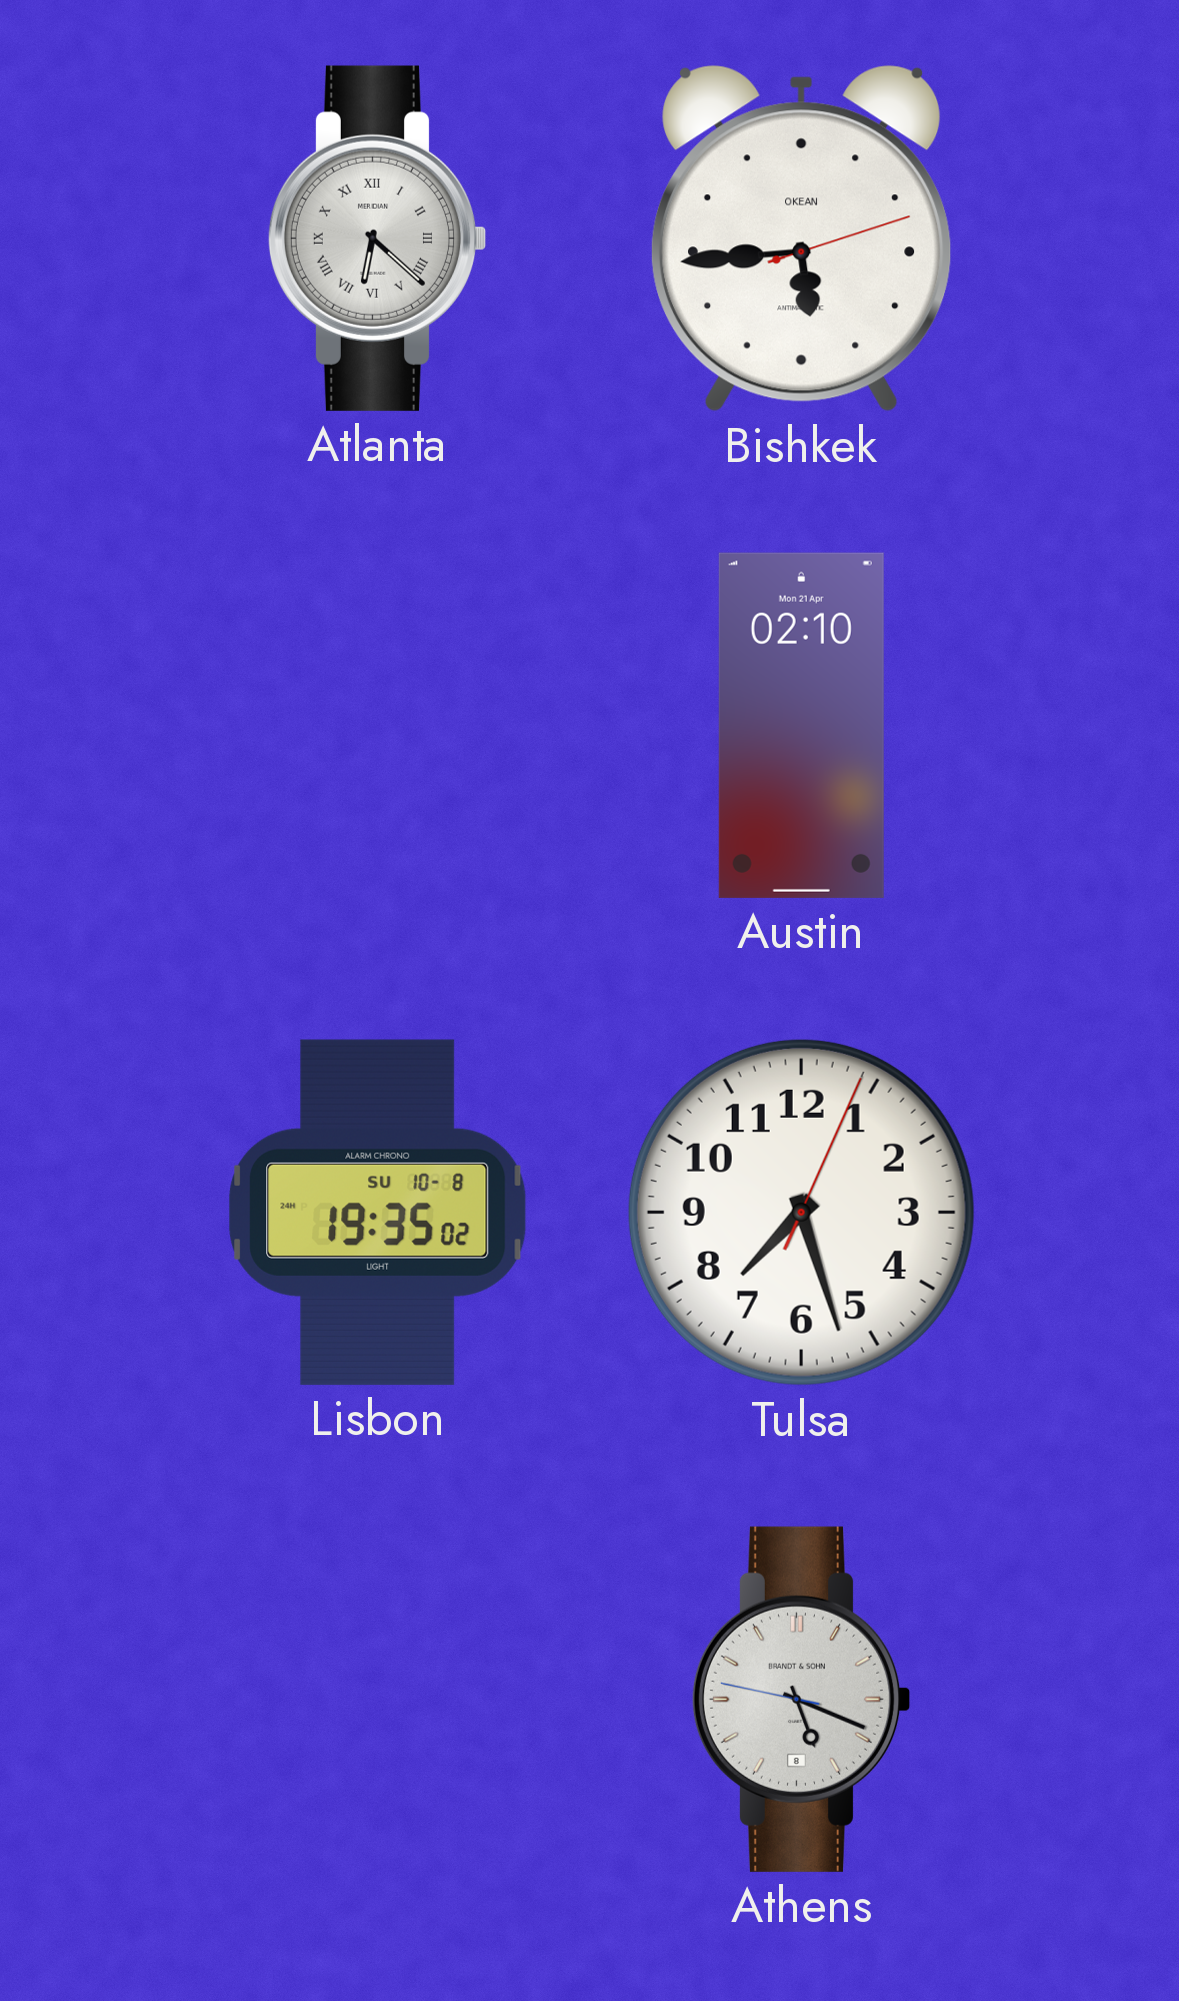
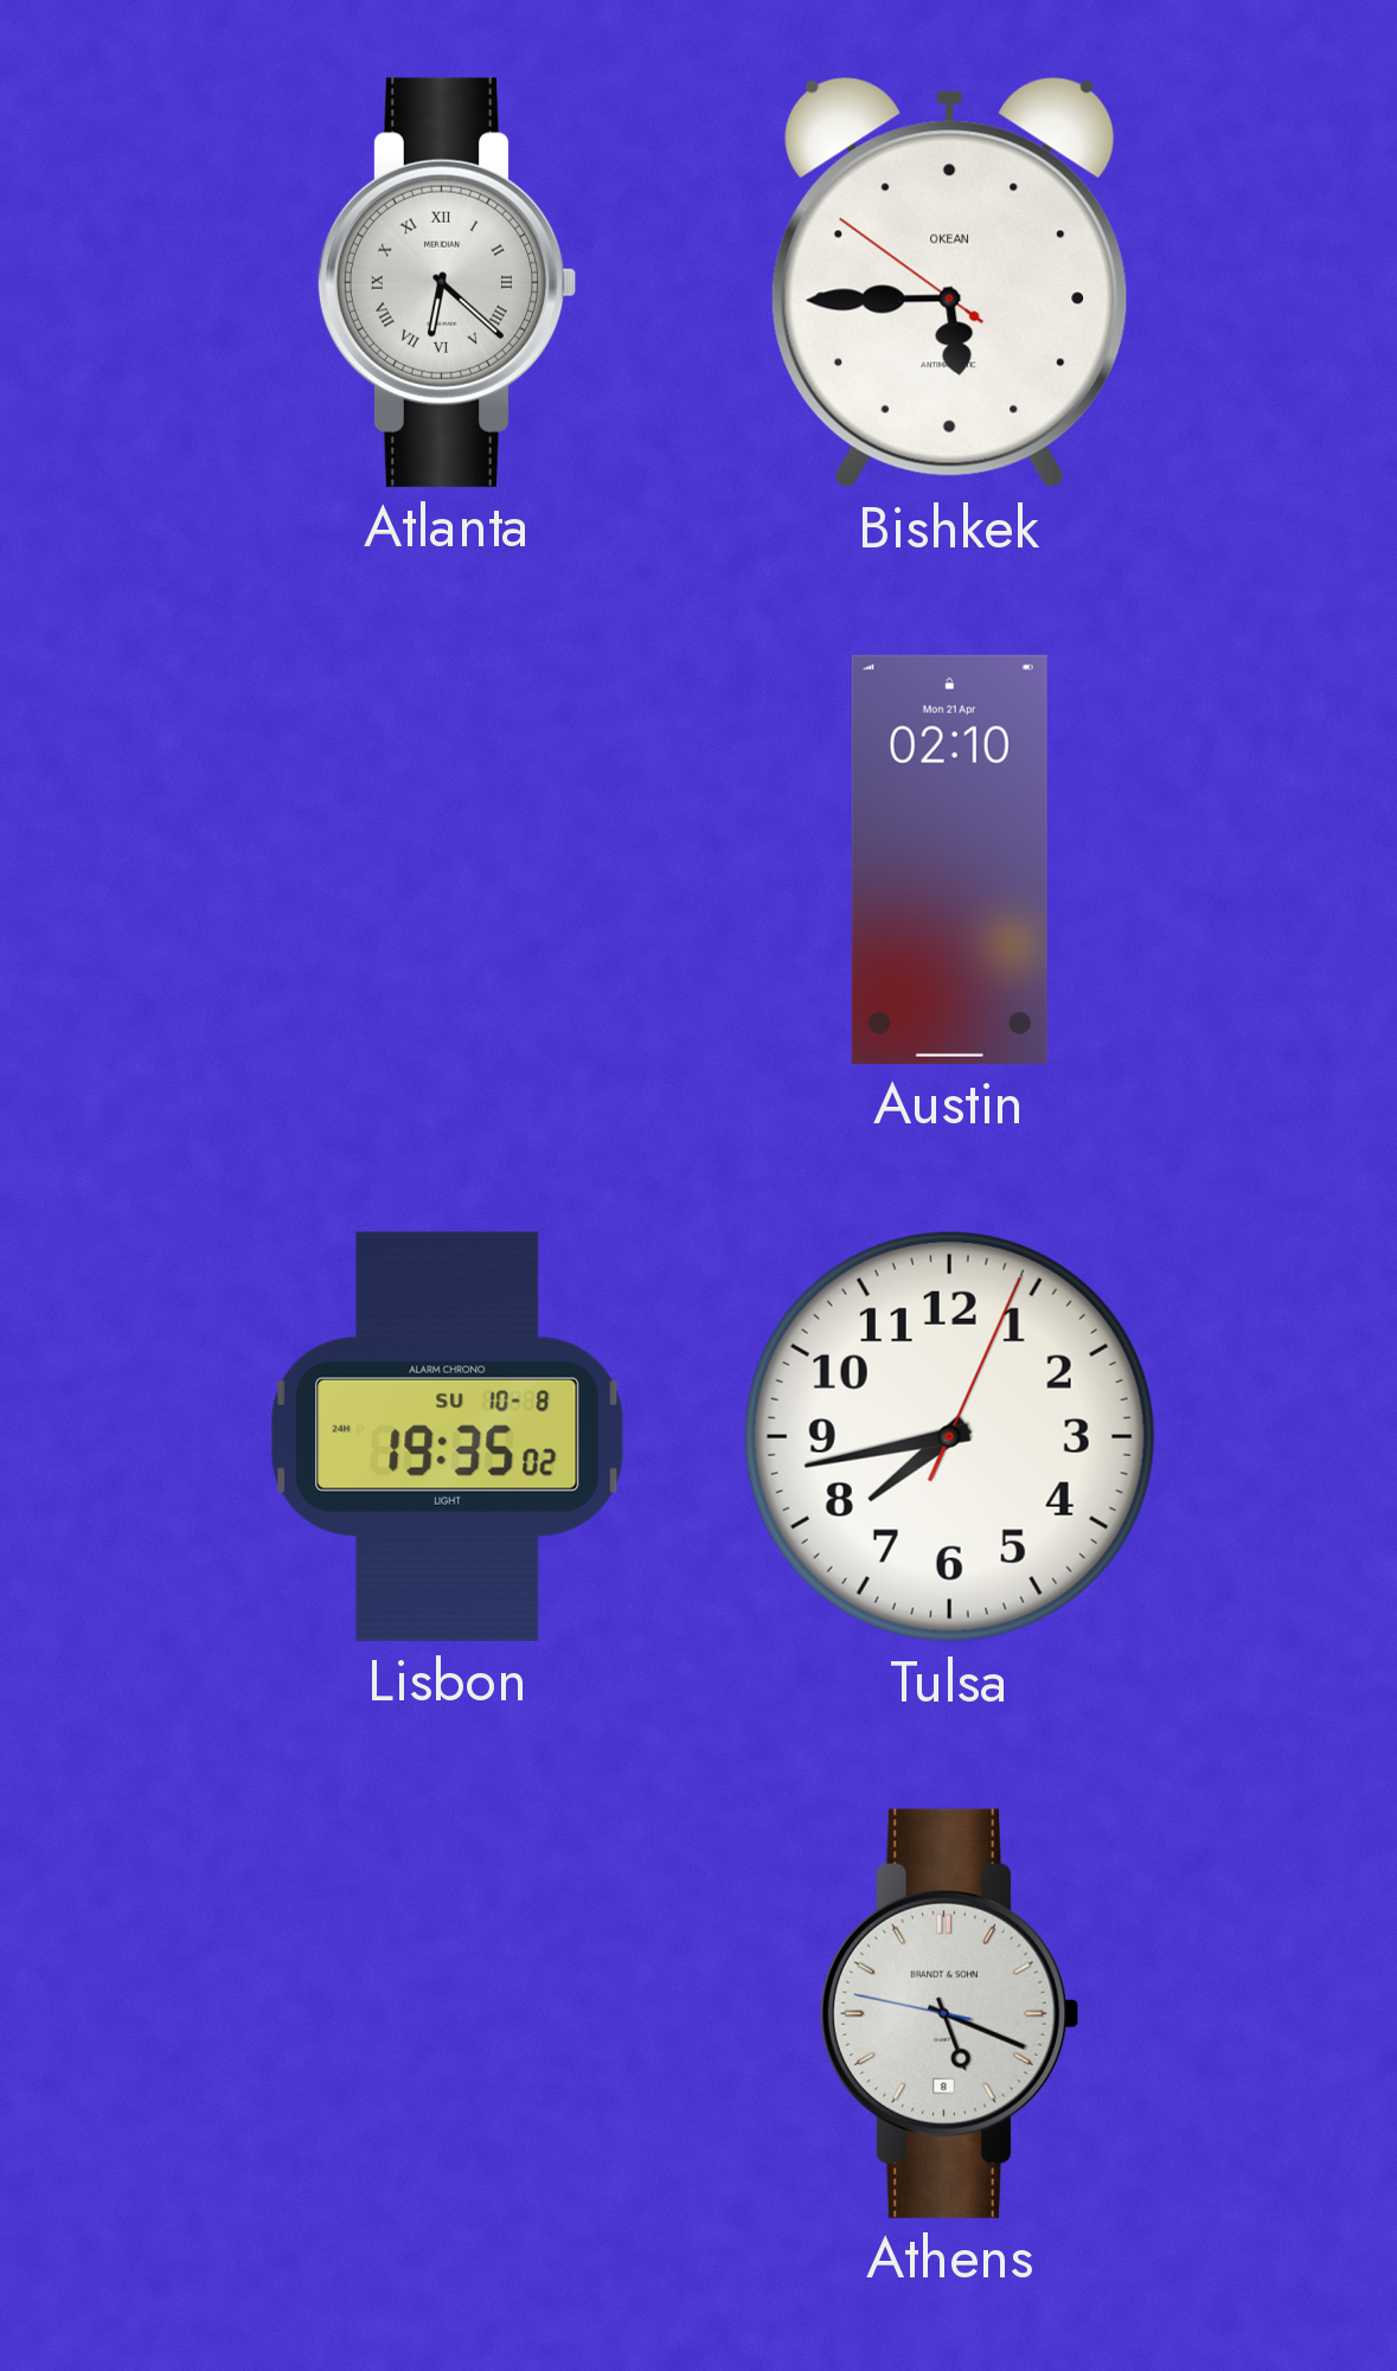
Bishkek: 5:44:12 -> 5:44:51 (950, 283)
Tulsa: 7:27 -> 7:43 (949, 1436)
